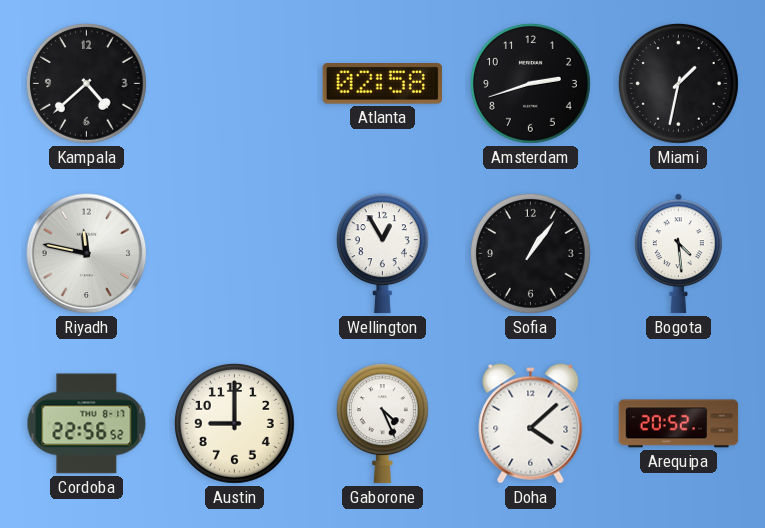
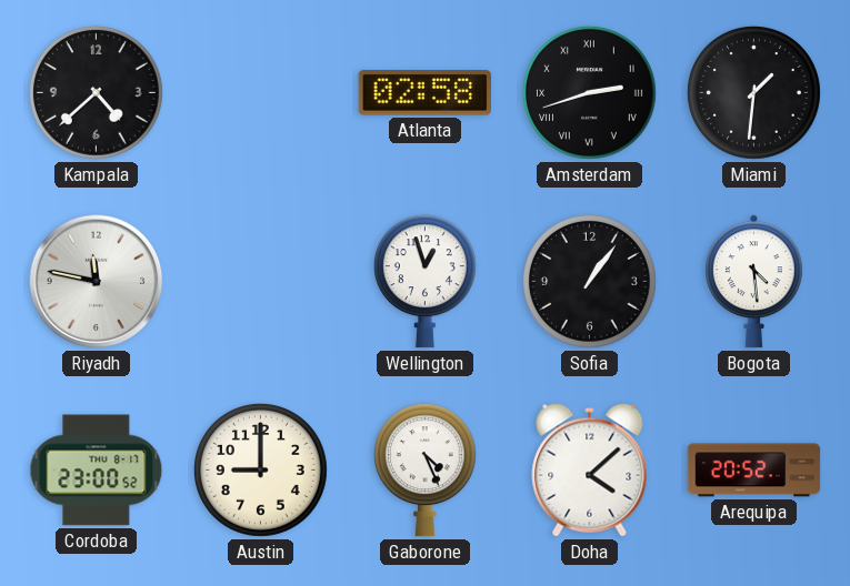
Amsterdam numerals: Arabic -> Roman (589, 92)
Miami: 1:32 -> 1:31 (753, 92)
Wellington: 12:55 -> 12:57 (424, 282)
Cordoba: 22:56 -> 23:00 (97, 471)
